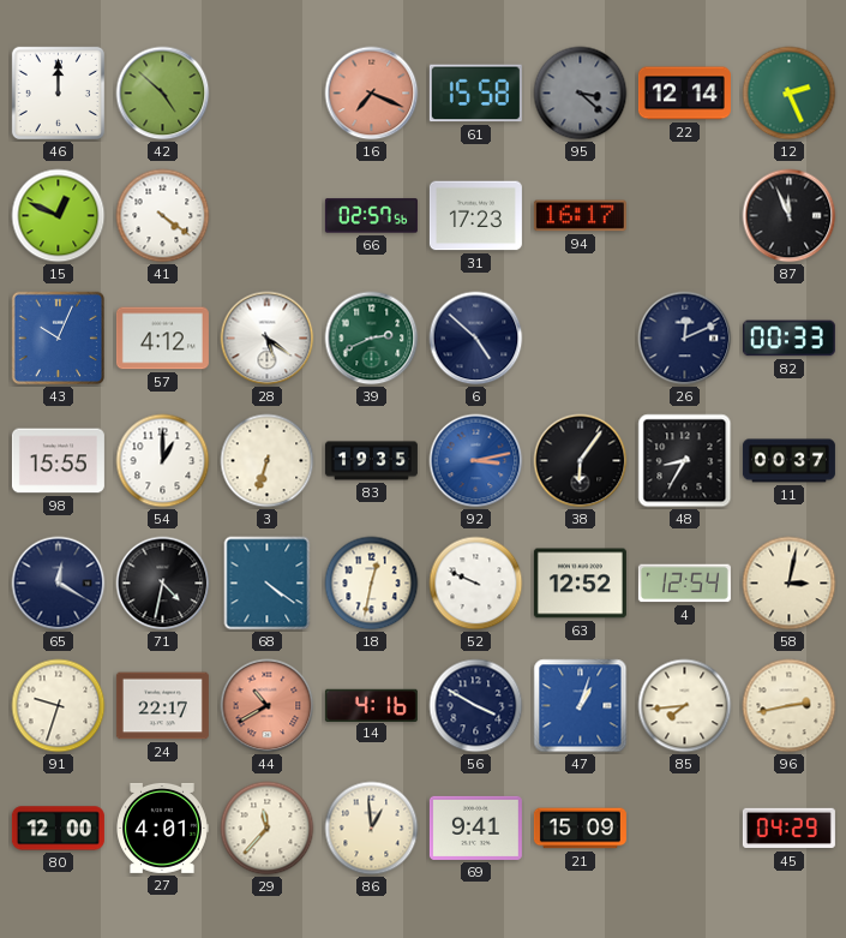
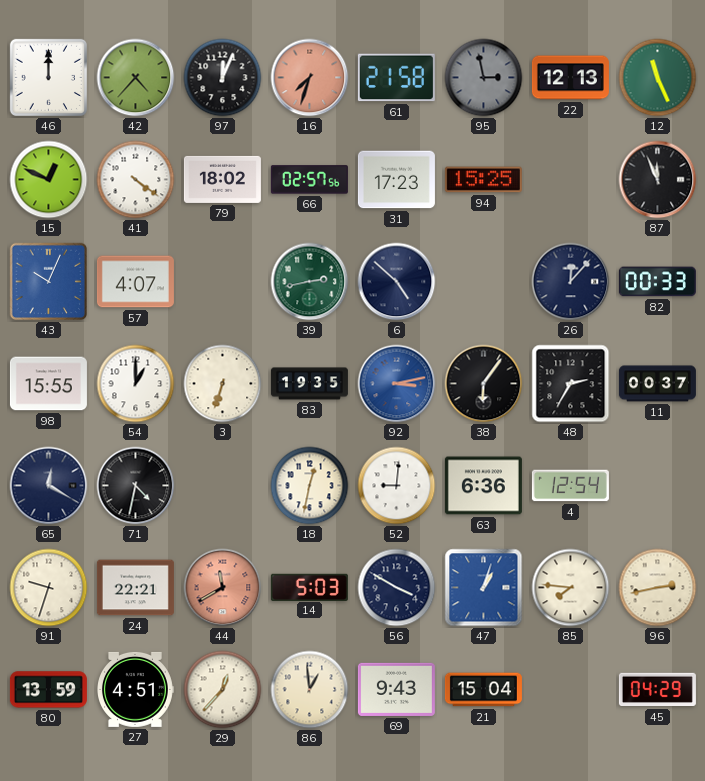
42: 4:52 -> 4:37 (136, 78)
97: none -> 12:04 (223, 78)
16: 7:19 -> 7:33 (310, 78)
61: 15:58 -> 21:58 (396, 78)
95: 3:22 -> 2:58 (484, 78)
22: 12:14 -> 12:13 (570, 78)
12: 2:26 -> 11:26 (658, 78)
79: none -> 18:02 (222, 179)
94: 16:17 -> 15:25 (483, 180)
57: 4:12 -> 4:07 (135, 282)
28: 5:21 -> none (268, 339)
39: 2:41 -> 2:43 (310, 282)
26: 12:11 -> 12:07 (571, 282)
48: 8:35 -> 2:35 (571, 384)
68: 4:21 -> none (268, 584)
52: 9:49 -> 9:01 (397, 486)
63: 12:52 -> 6:36 (483, 486)
58: 3:02 -> none (790, 584)
24: 22:17 -> 22:21 (135, 588)
44: 10:40 -> 11:40 (223, 588)
14: 4:16 -> 5:03 (309, 587)
85: 7:44 -> 7:46 (571, 588)
80: 12:00 -> 13:59 (48, 690)
27: 4:01 -> 4:51 (136, 689)
29: 11:37 -> 12:37 (223, 690)
69: 9:41 -> 9:43 (396, 689)
21: 15:09 -> 15:04 (483, 690)
